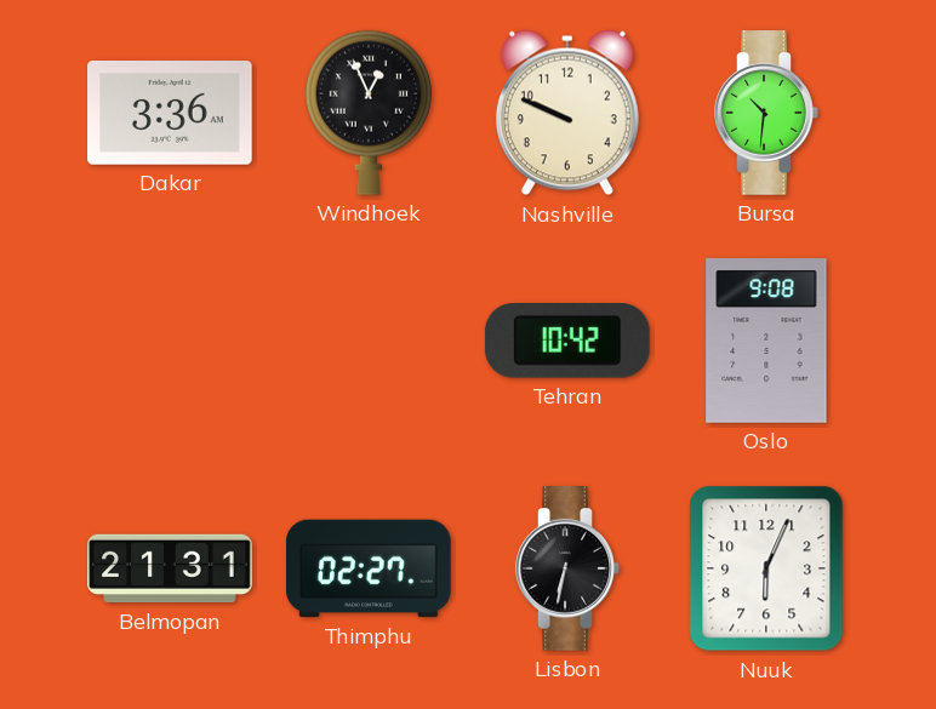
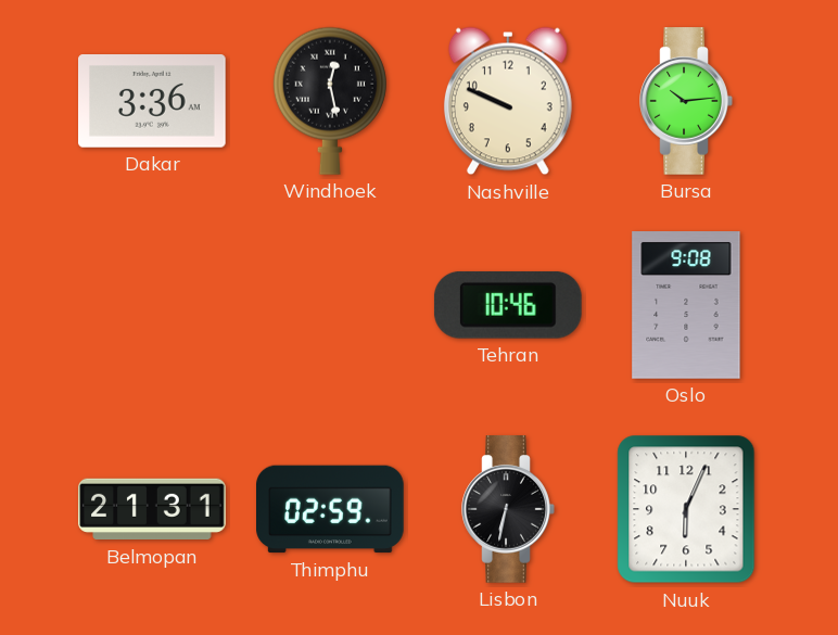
Windhoek: 12:56 -> 12:28 (330, 101)
Bursa: 10:31 -> 10:14 (686, 101)
Tehran: 10:42 -> 10:46 (508, 305)
Thimphu: 02:27 -> 02:59 (330, 509)
